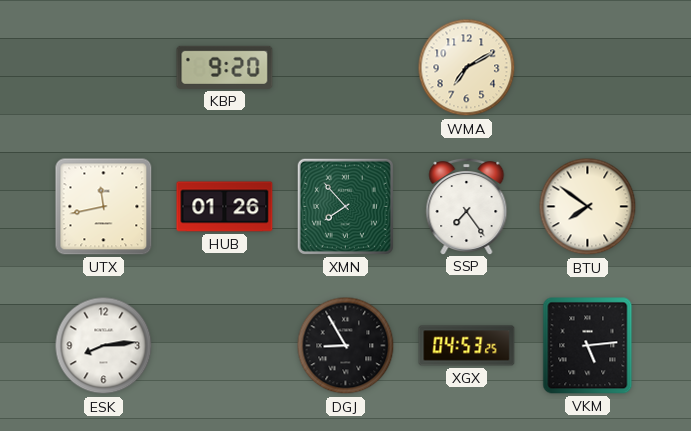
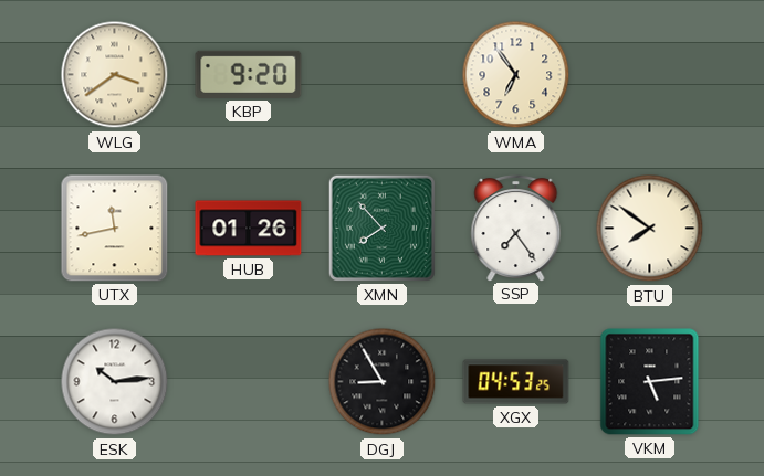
WLG: none -> 3:39 (115, 75)
WMA: 7:10 -> 6:54 (516, 75)
ESK: 8:14 -> 10:14 (115, 382)
